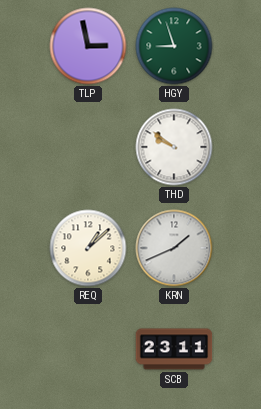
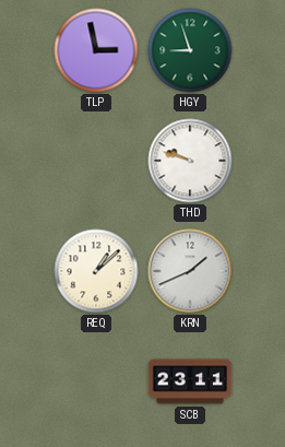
THD: 9:51 -> 9:48 (190, 161)
